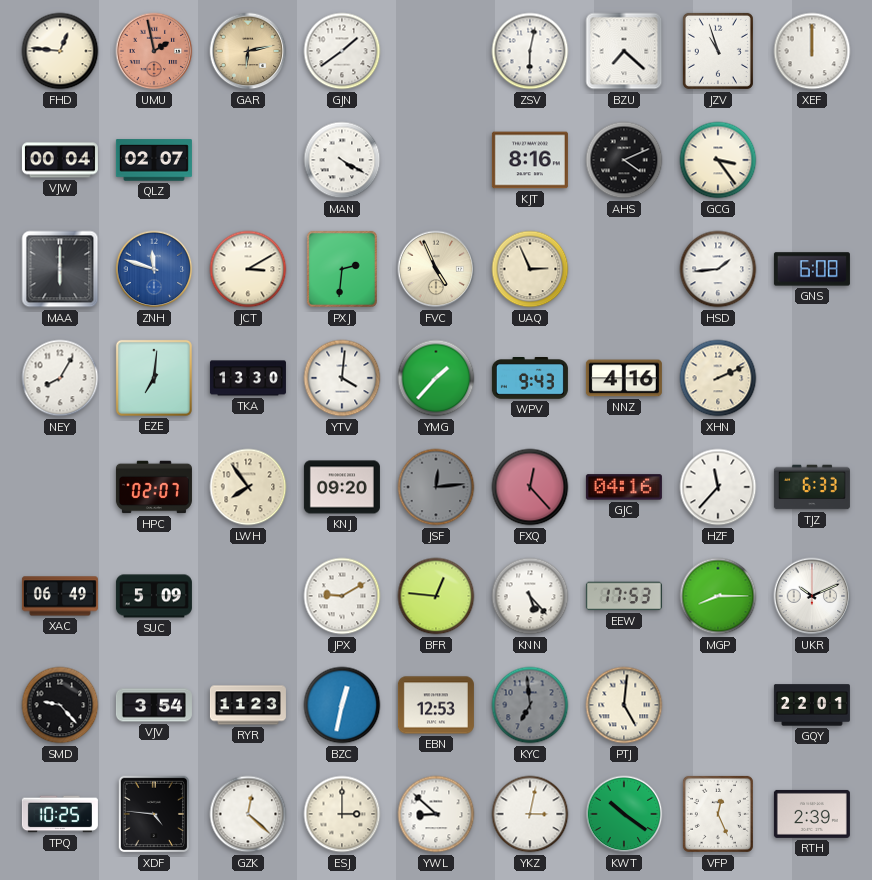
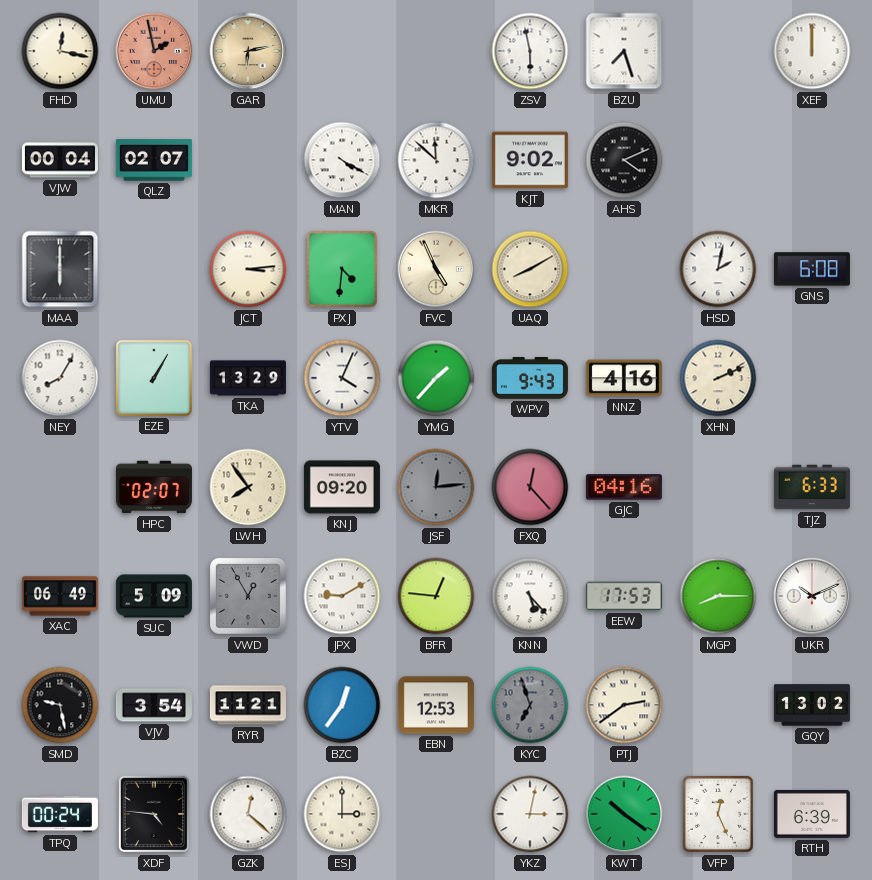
FHD: 12:46 -> 12:17 (60, 51)
GJN: 1:39 -> none (342, 51)
ZSV: 6:02 -> 5:58 (530, 51)
BZU: 7:22 -> 7:27 (624, 51)
JZV: 10:57 -> none (718, 51)
MKR: none -> 11:52 (436, 160)
KJT: 8:16 -> 9:02 (530, 160)
GCG: 3:24 -> none (718, 160)
ZNH: 11:48 -> none (154, 269)
JCT: 3:10 -> 3:14 (248, 269)
PXJ: 2:31 -> 4:31 (342, 269)
UAQ: 2:56 -> 8:10 (530, 269)
HSD: 1:44 -> 2:02 (718, 269)
EZE: 7:01 -> 1:05 (154, 378)
TKA: 13:30 -> 13:29 (248, 378)
YTV: 4:01 -> 4:04 (342, 378)
HZF: 11:37 -> none (718, 487)
VWD: none -> 12:55 (249, 597)
SMD: 9:23 -> 9:28 (60, 705)
RYR: 11:23 -> 11:21 (248, 705)
BZC: 12:32 -> 12:36 (342, 705)
KYC: 6:59 -> 6:57 (530, 705)
PTJ: 5:01 -> 2:39 (624, 705)
GQY: 22:01 -> 13:02 (812, 705)
TPQ: 10:25 -> 00:24 (60, 814)
YWL: 8:52 -> none (436, 814)
RTH: 2:39 -> 6:39 (812, 814)
